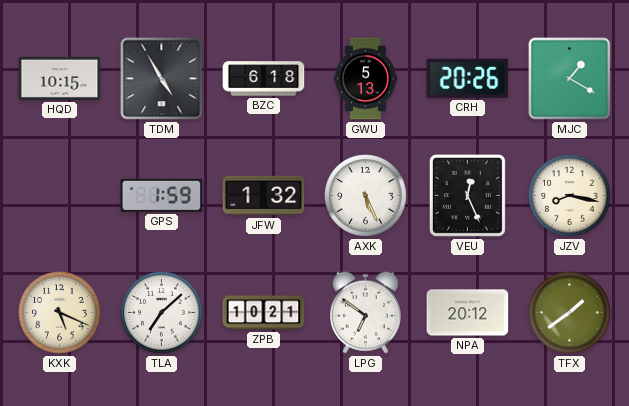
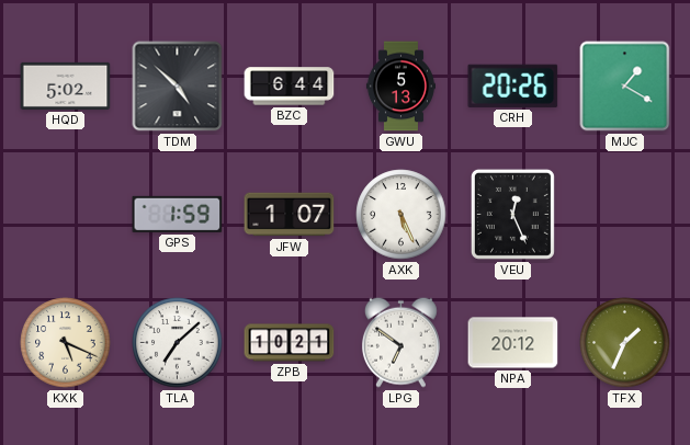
HQD: 10:15 -> 5:02 (66, 85)
TDM: 4:55 -> 4:52 (178, 87)
BZC: 6:18 -> 6:44 (290, 87)
JFW: 1:32 -> 1:07 (290, 215)
JZV: 8:17 -> none (570, 196)
TFX: 1:39 -> 1:34 (625, 343)
